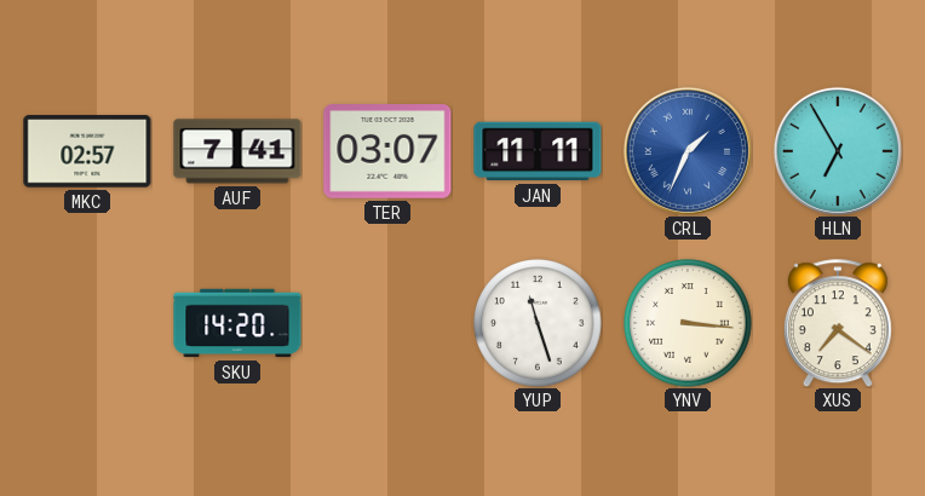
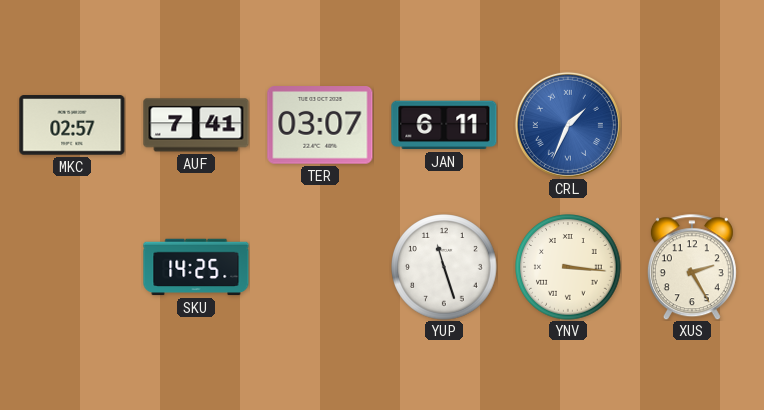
JAN: 11:11 -> 6:11 (444, 125)
HLN: 6:55 -> none (838, 151)
SKU: 14:20 -> 14:25 (196, 267)
XUS: 7:21 -> 2:25 (692, 267)
